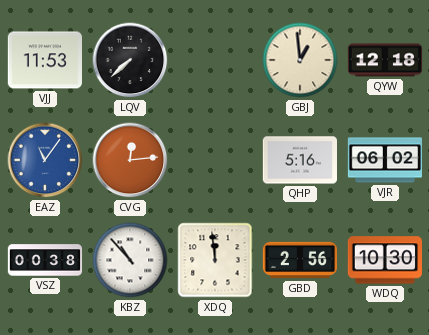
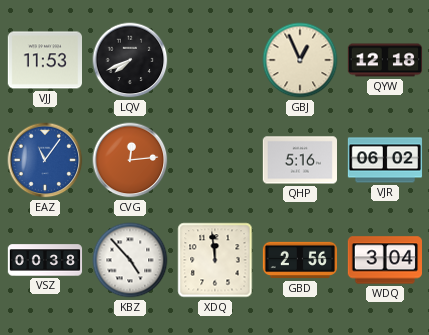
LQV: 7:38 -> 7:41 (130, 60)
GBJ: 12:59 -> 12:56 (300, 60)
KBZ: 10:53 -> 4:53 (130, 260)
WDQ: 10:30 -> 3:04 (384, 260)
